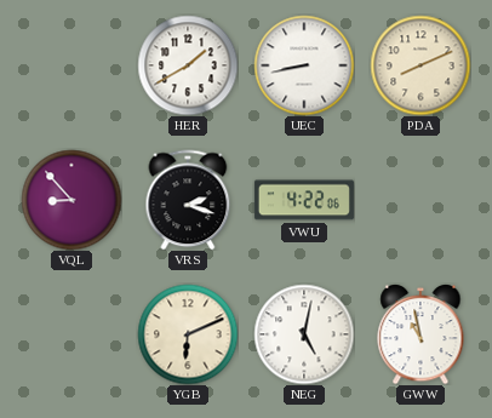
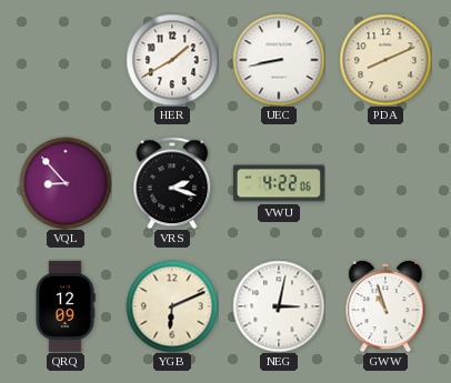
QRQ: none -> 12:09 (66, 306)
NEG: 5:02 -> 3:02 (279, 306)
GWW: 10:58 -> 10:57 (385, 306)
